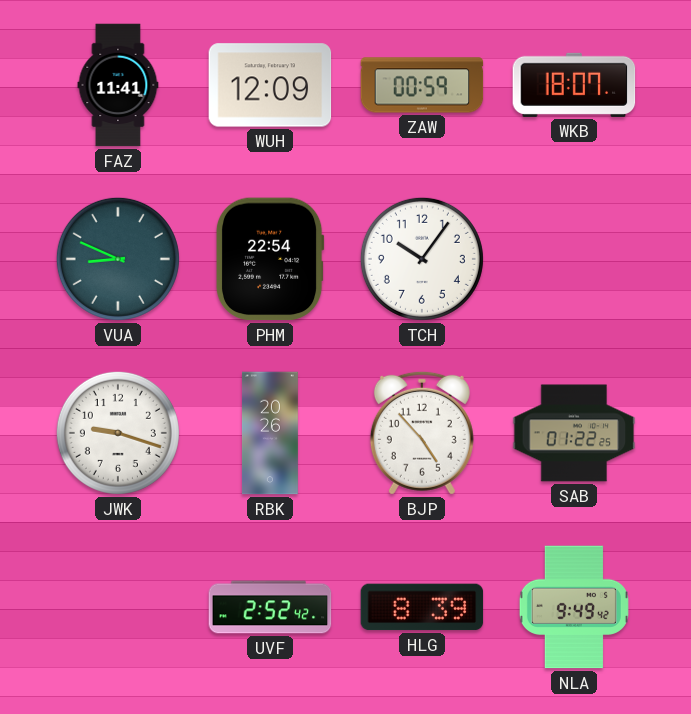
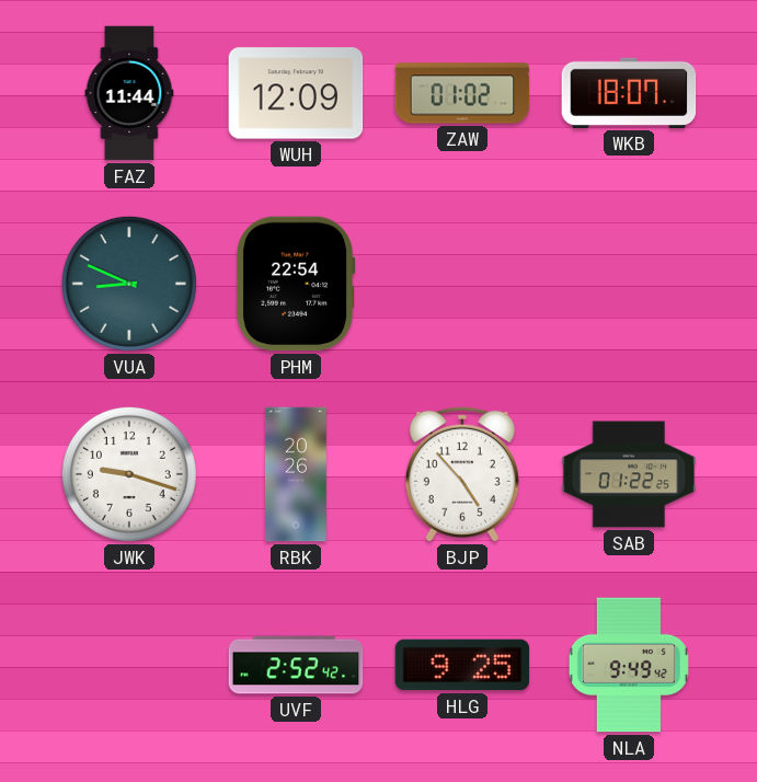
FAZ: 11:41 -> 11:44 (129, 93)
ZAW: 00:59 -> 01:02 (462, 93)
TCH: 10:06 -> none (422, 259)
HLG: 8:39 -> 9:25 (462, 665)
